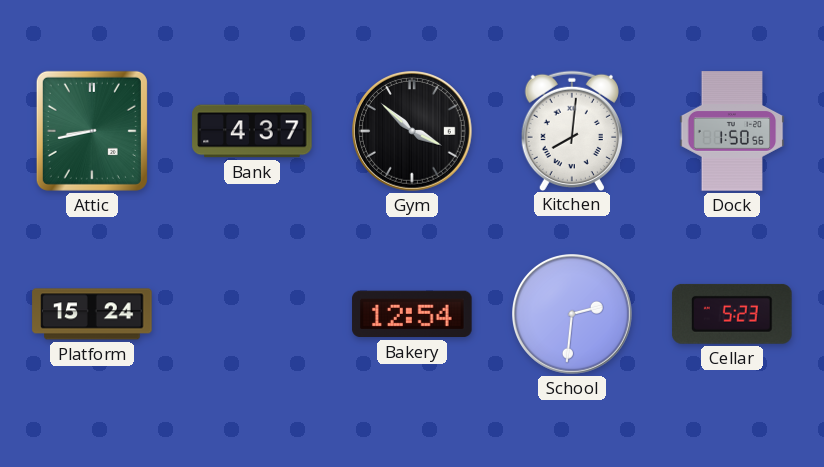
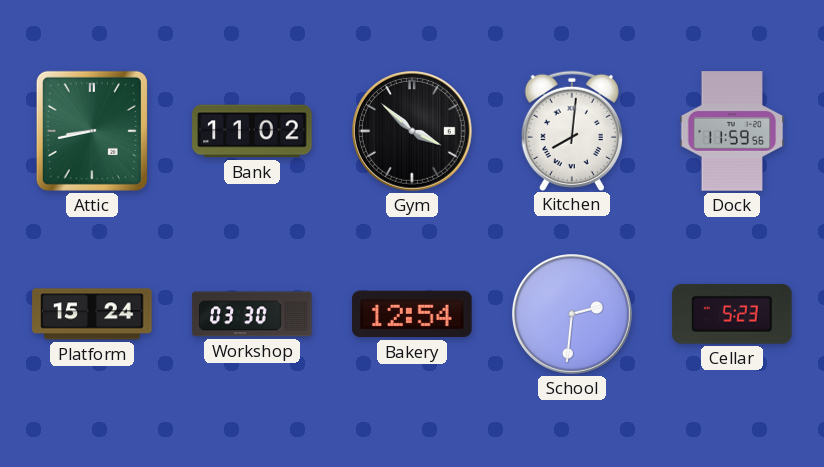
Bank: 4:37 -> 11:02 (252, 131)
Dock: 1:50 -> 11:59 (732, 131)
Workshop: none -> 03:30 (252, 314)
